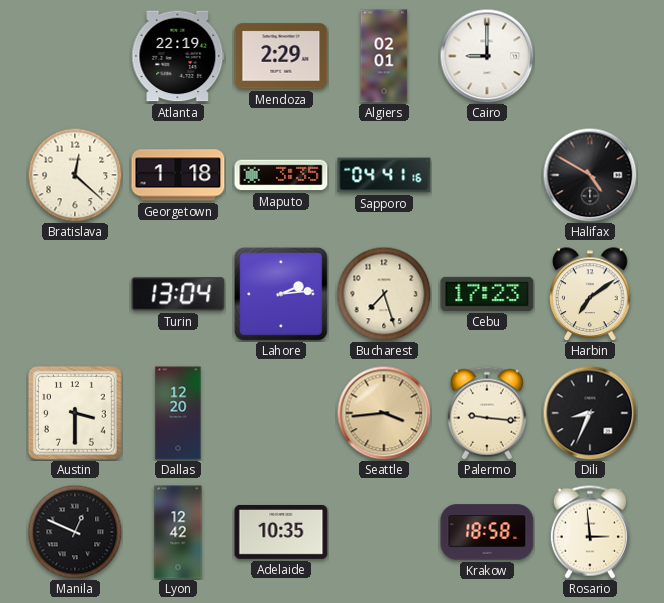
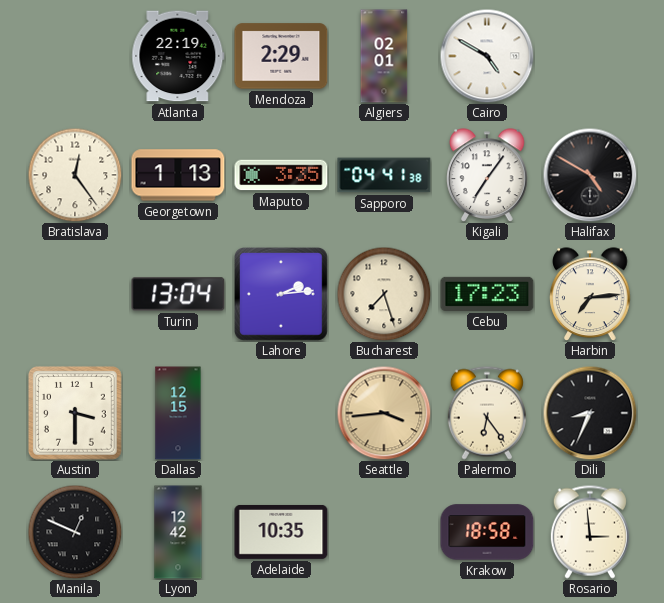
Cairo: 9:00 -> 4:50 (487, 56)
Bratislava: 12:22 -> 12:24 (75, 175)
Georgetown: 1:18 -> 1:13 (178, 175)
Sapporo: 04:41:16 -> 04:41:38 (384, 175)
Kigali: none -> 7:06 (487, 175)
Harbin: 7:09 -> 7:14 (590, 294)
Dallas: 12:20 -> 12:15 (178, 413)
Palermo: 9:16 -> 6:24 (487, 413)
